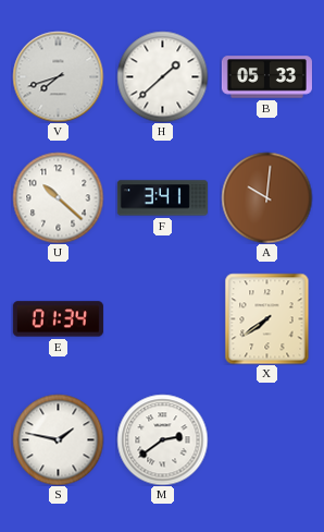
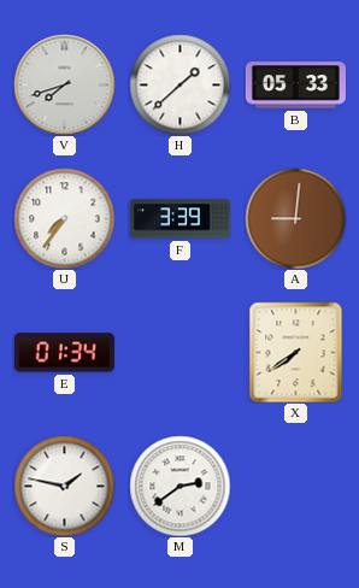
U: 10:22 -> 7:36 (64, 218)
F: 3:41 -> 3:39 (179, 219)
A: 10:01 -> 9:01 (295, 218)
